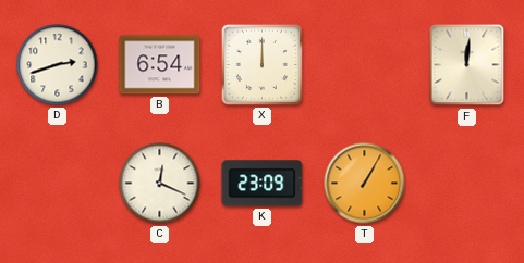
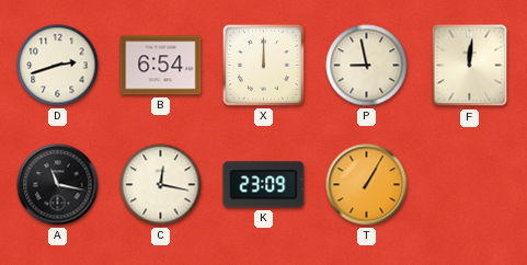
P: none -> 8:58 (367, 66)
A: none -> 11:17 (58, 185)
C: 12:19 -> 12:17 (161, 185)
